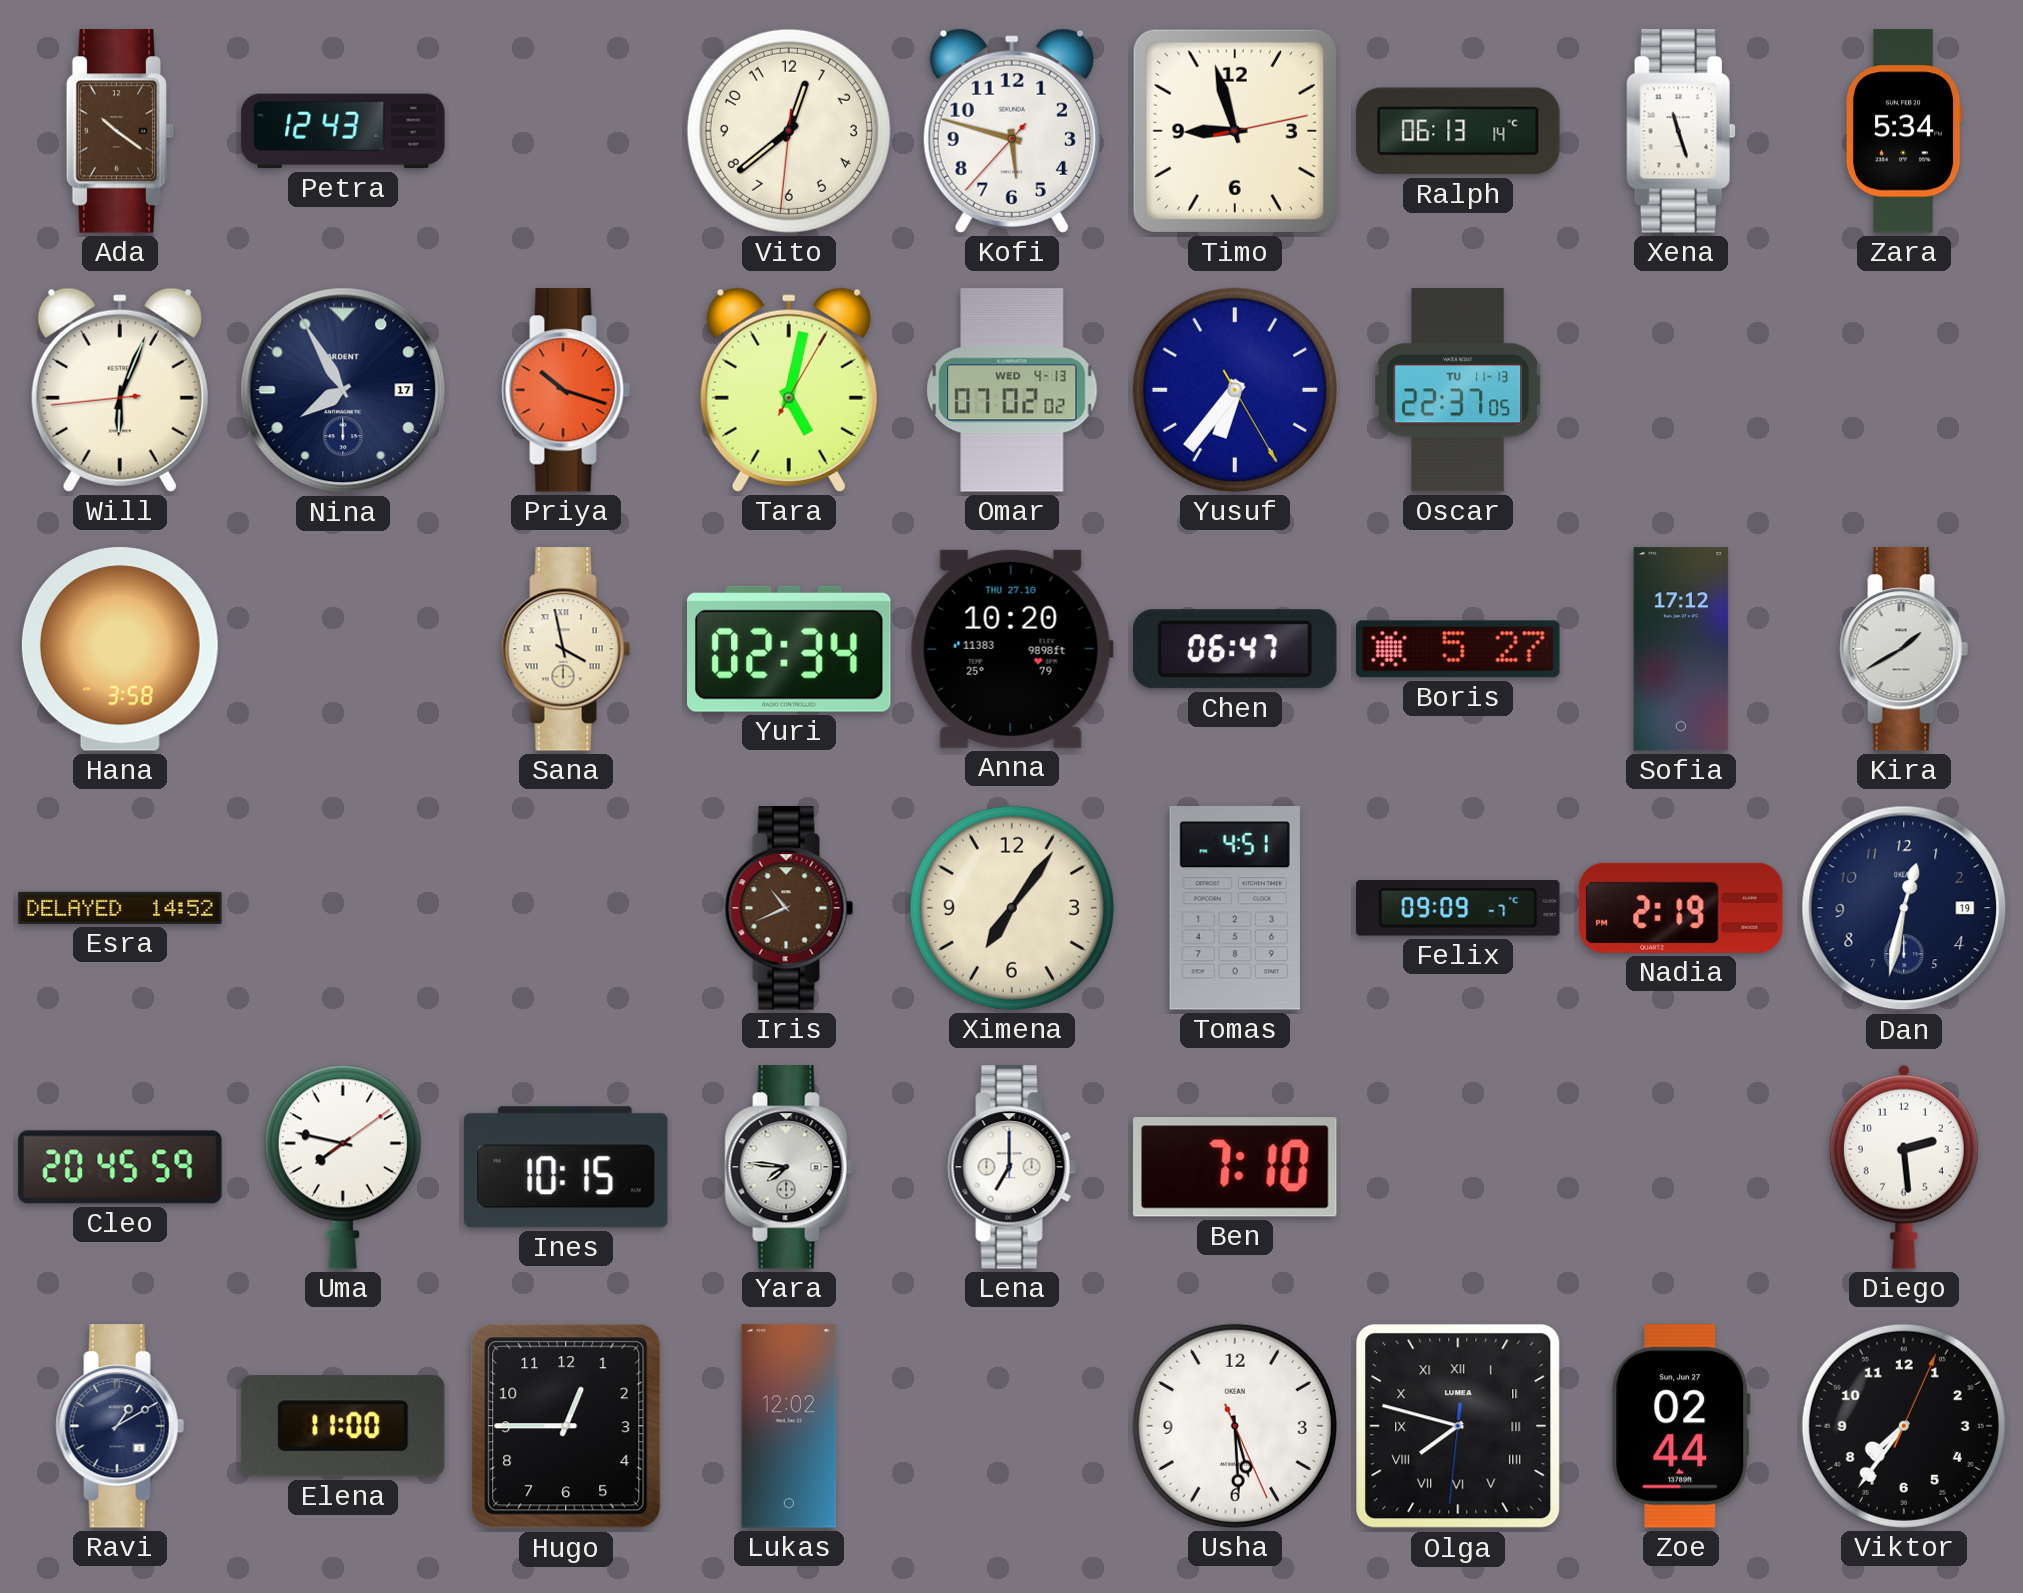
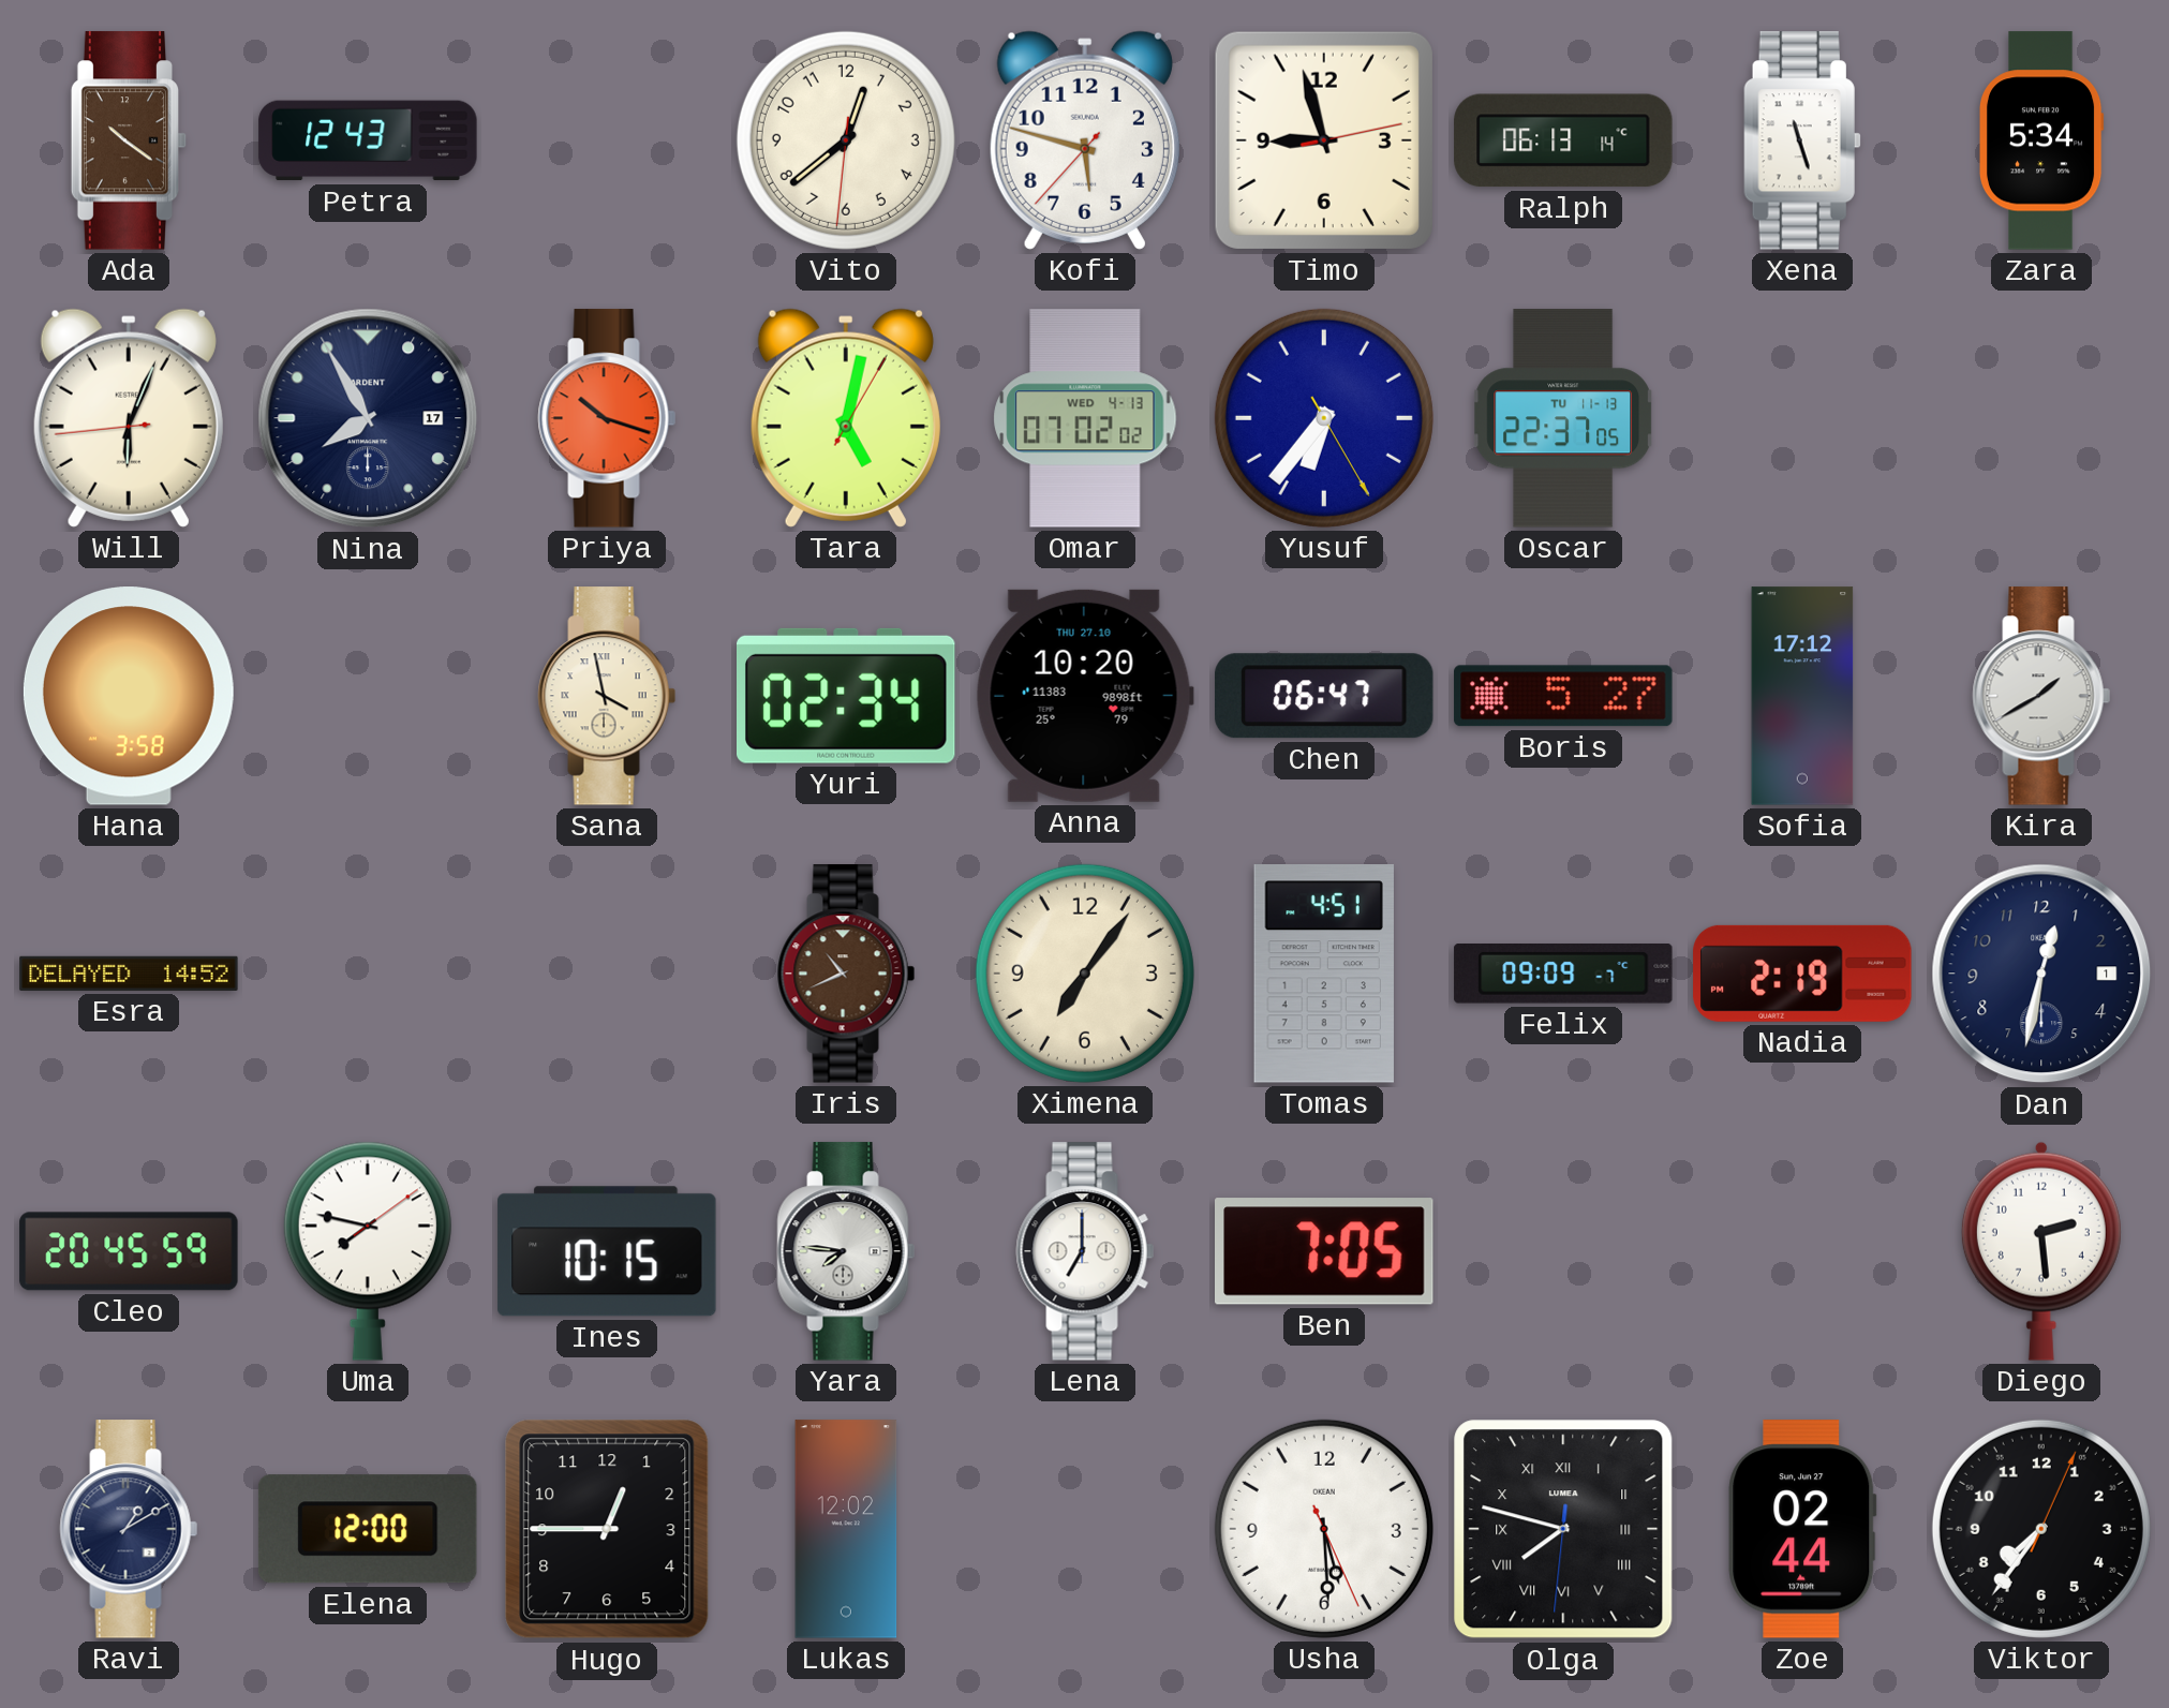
Dan date: 19 -> 1 (2041, 974)
Ben: 7:10 -> 7:05 (1325, 1251)
Elena: 11:00 -> 12:00 (368, 1529)
